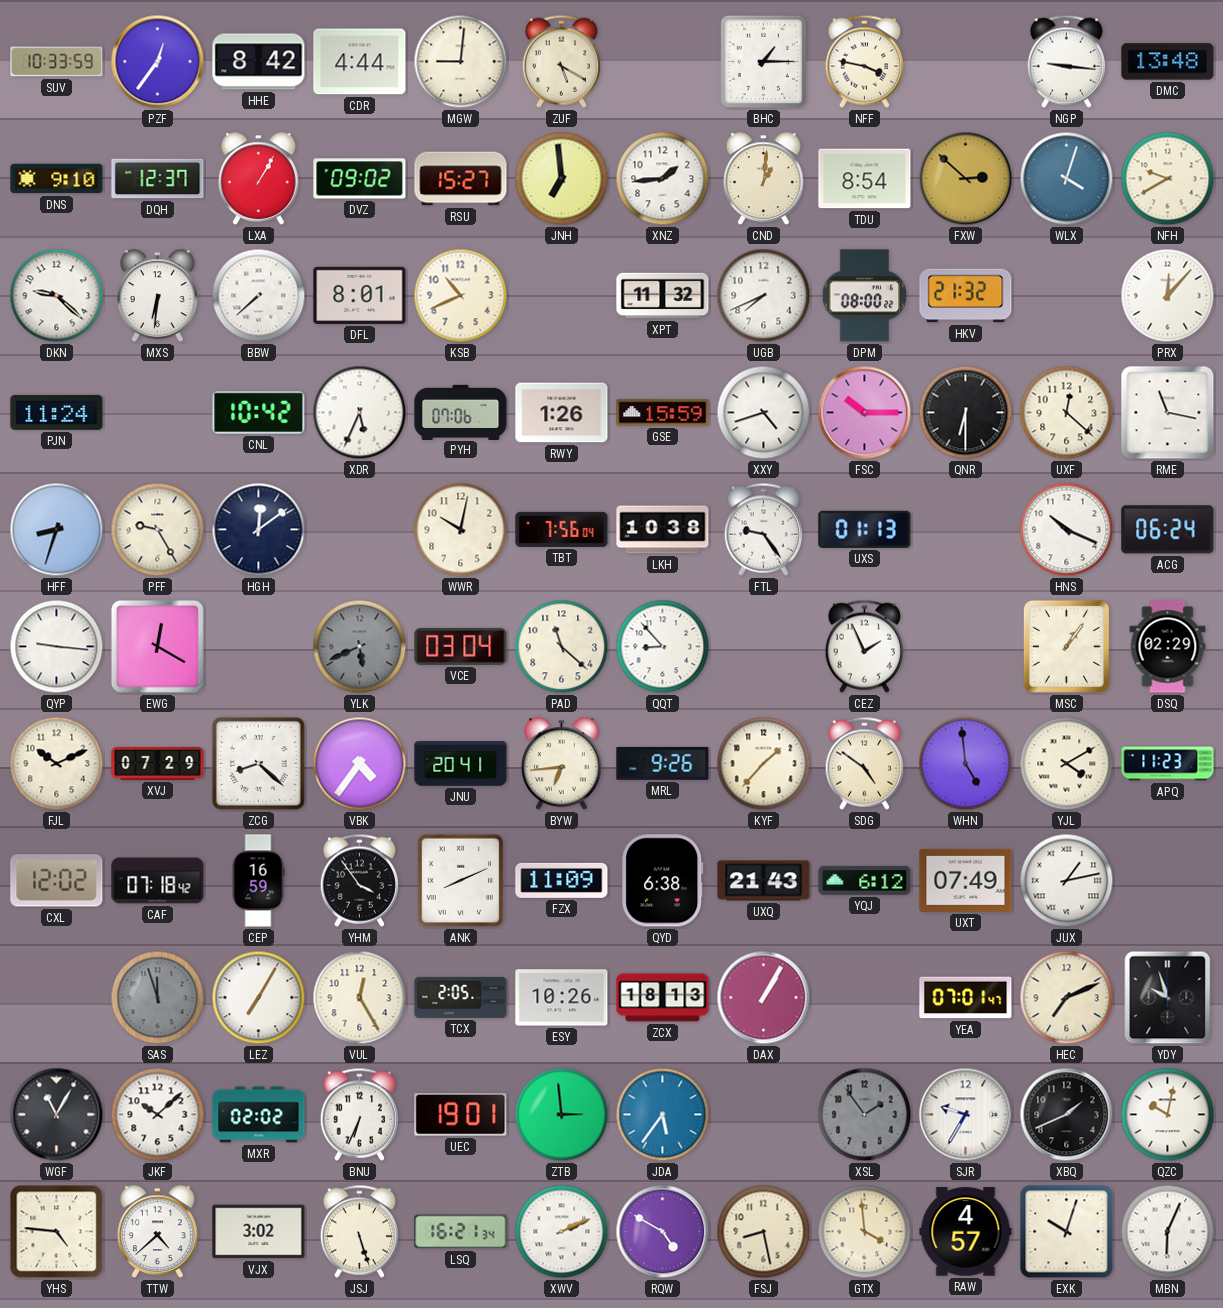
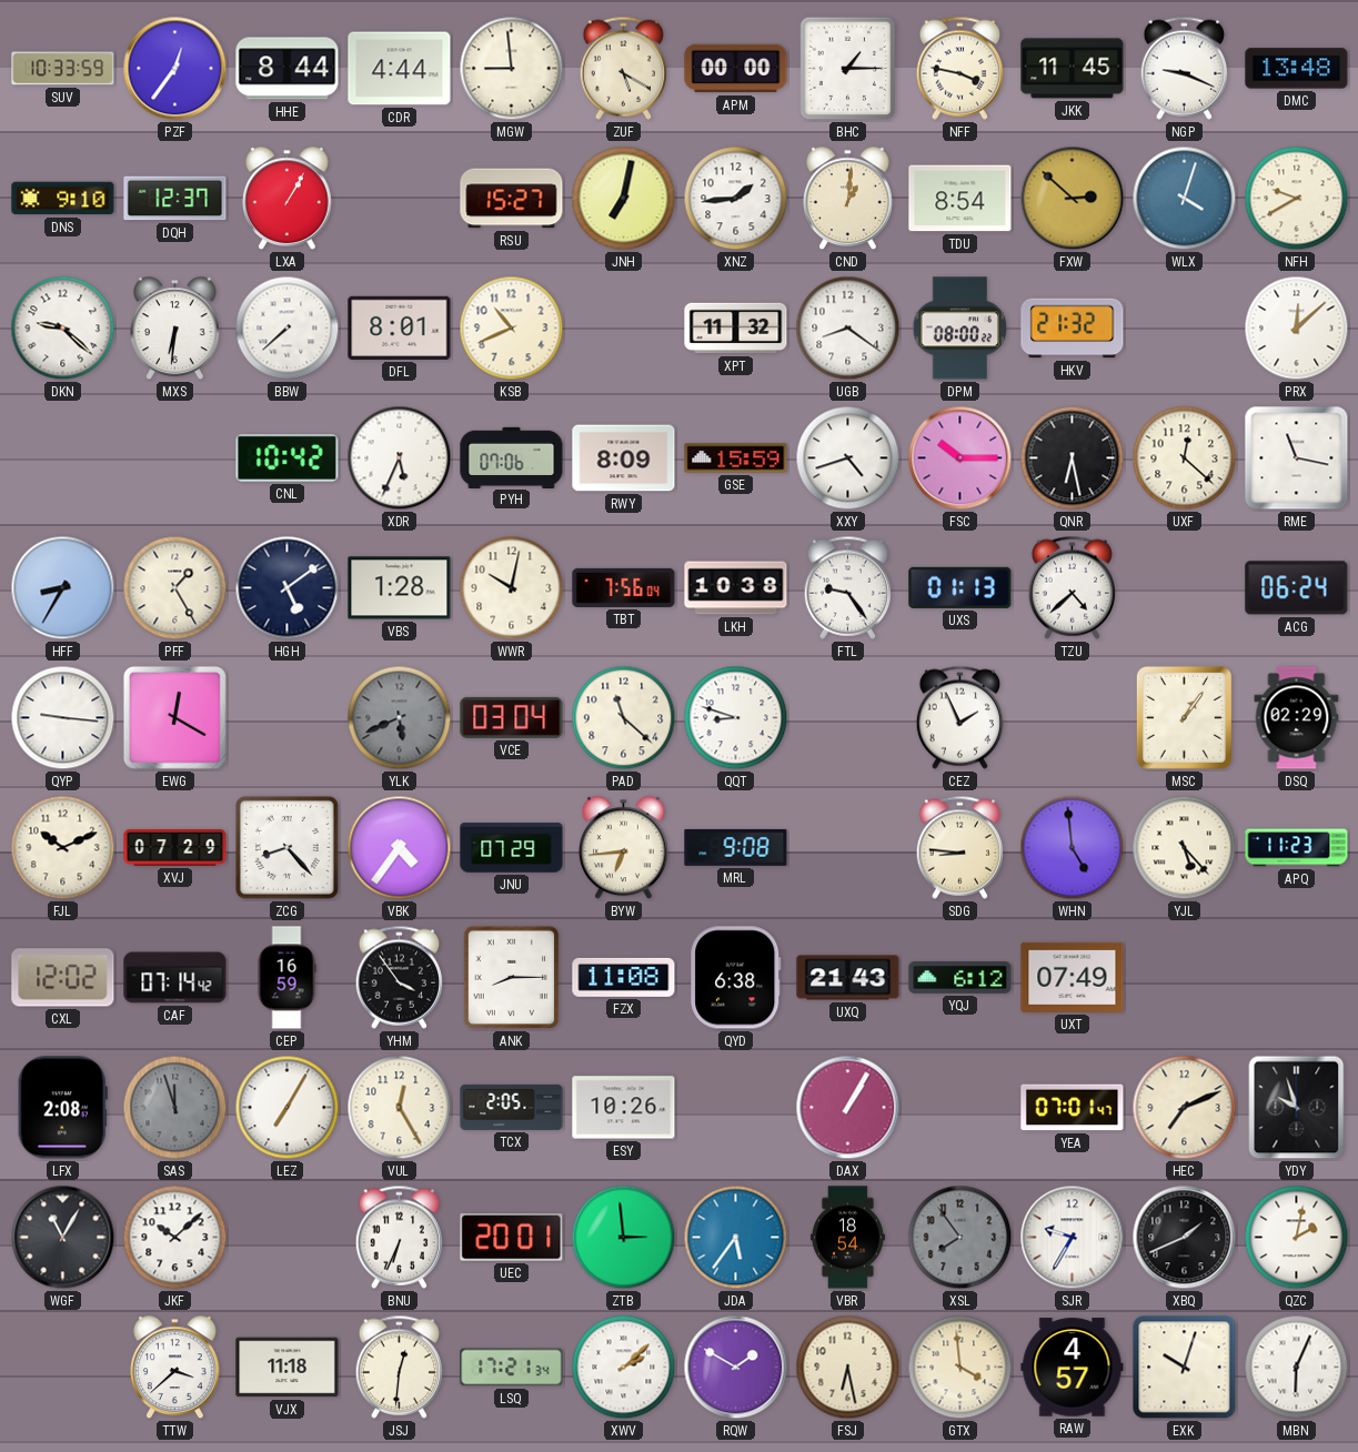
HHE: 8:42 -> 8:44 (288, 69)
MGW: 9:01 -> 8:59 (512, 69)
APM: none -> 00:00 (736, 69)
JKK: none -> 11:45 (1073, 69)
NGP: 9:16 -> 9:19 (1184, 68)
DVZ: 09:02 -> none (360, 179)
JNH: 6:59 -> 7:02 (624, 199)
UGB: 7:41 -> 8:21 (848, 329)
PRX: 12:07 -> 12:08 (1297, 329)
PJN: 11:24 -> none (57, 412)
RWY: 1:26 -> 8:09 (624, 458)
QNR: 6:30 -> 6:28 (1073, 458)
HFF: 8:33 -> 8:35 (63, 588)
PFF: 9:25 -> 1:25 (175, 588)
HGH: 12:09 -> 5:09 (288, 588)
VBS: none -> 1:28 (400, 588)
TZU: none -> 4:38 (1072, 587)
HNS: 10:19 -> none (1067, 530)
QQT: 8:53 -> 8:48 (736, 718)
ZCG: 8:22 -> 8:23 (286, 847)
JNU: 20:41 -> 07:29 (512, 848)
MRL: 9:26 -> 9:08 (736, 847)
KYF: 1:37 -> none (764, 764)
SDG: 4:51 -> 8:46 (959, 847)
YJL: 4:10 -> 5:23 (1185, 848)
CAF: 07:18 -> 07:14 (175, 978)
ANK: 8:11 -> 8:15 (512, 978)
FZX: 11:09 -> 11:08 (624, 977)
JUX: 1:13 -> none (1067, 881)
LFX: none -> 2:08 (62, 1108)
ZCX: 18:13 -> none (663, 998)
MXR: 02:02 -> none (259, 1115)
UEC: 19:01 -> 20:01 (512, 1238)
VBR: none -> 18:54 (847, 1238)
XSL: 1:54 -> 7:54 (960, 1238)
QZC: 10:02 -> 2:02 (1297, 1238)
YHS: 4:46 -> none (57, 1232)
TTW: 4:38 -> 3:38 (175, 1368)
VJX: 3:02 -> 11:18 (288, 1368)
JSJ: 5:27 -> 12:31 (399, 1367)
LSQ: 16:21 -> 17:21 (512, 1368)
XWV: 2:11 -> 2:08 (624, 1368)
RQW: 4:50 -> 1:50 (736, 1368)
FSJ: 8:28 -> 6:28 (848, 1368)
